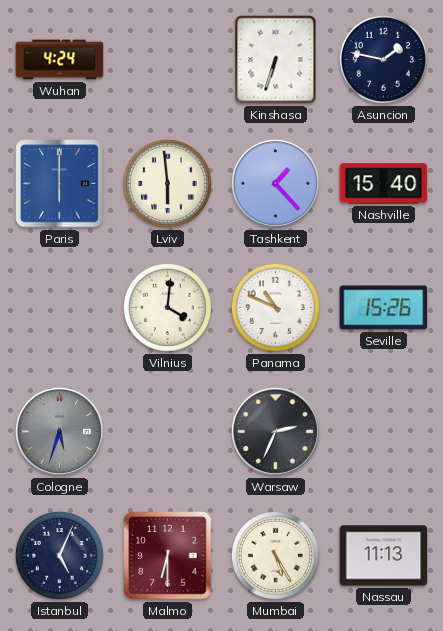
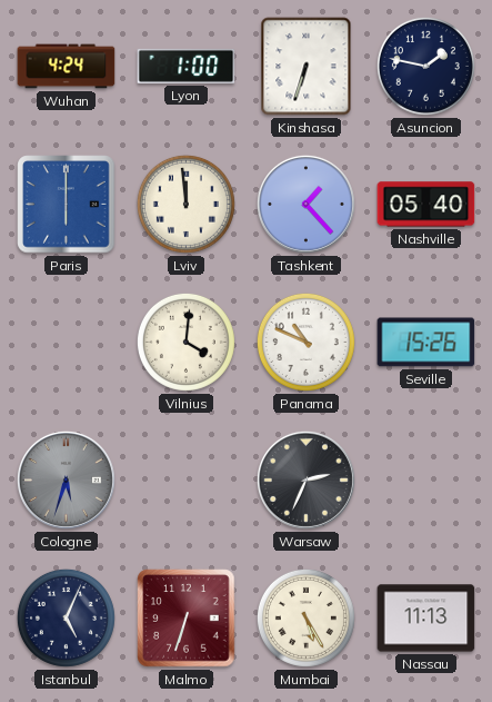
Lyon: none -> 1:00 (187, 66)
Lviv: 5:59 -> 11:59 (185, 204)
Nashville: 15:40 -> 05:40 (426, 205)
Malmo: 6:30 -> 6:33 (187, 619)
